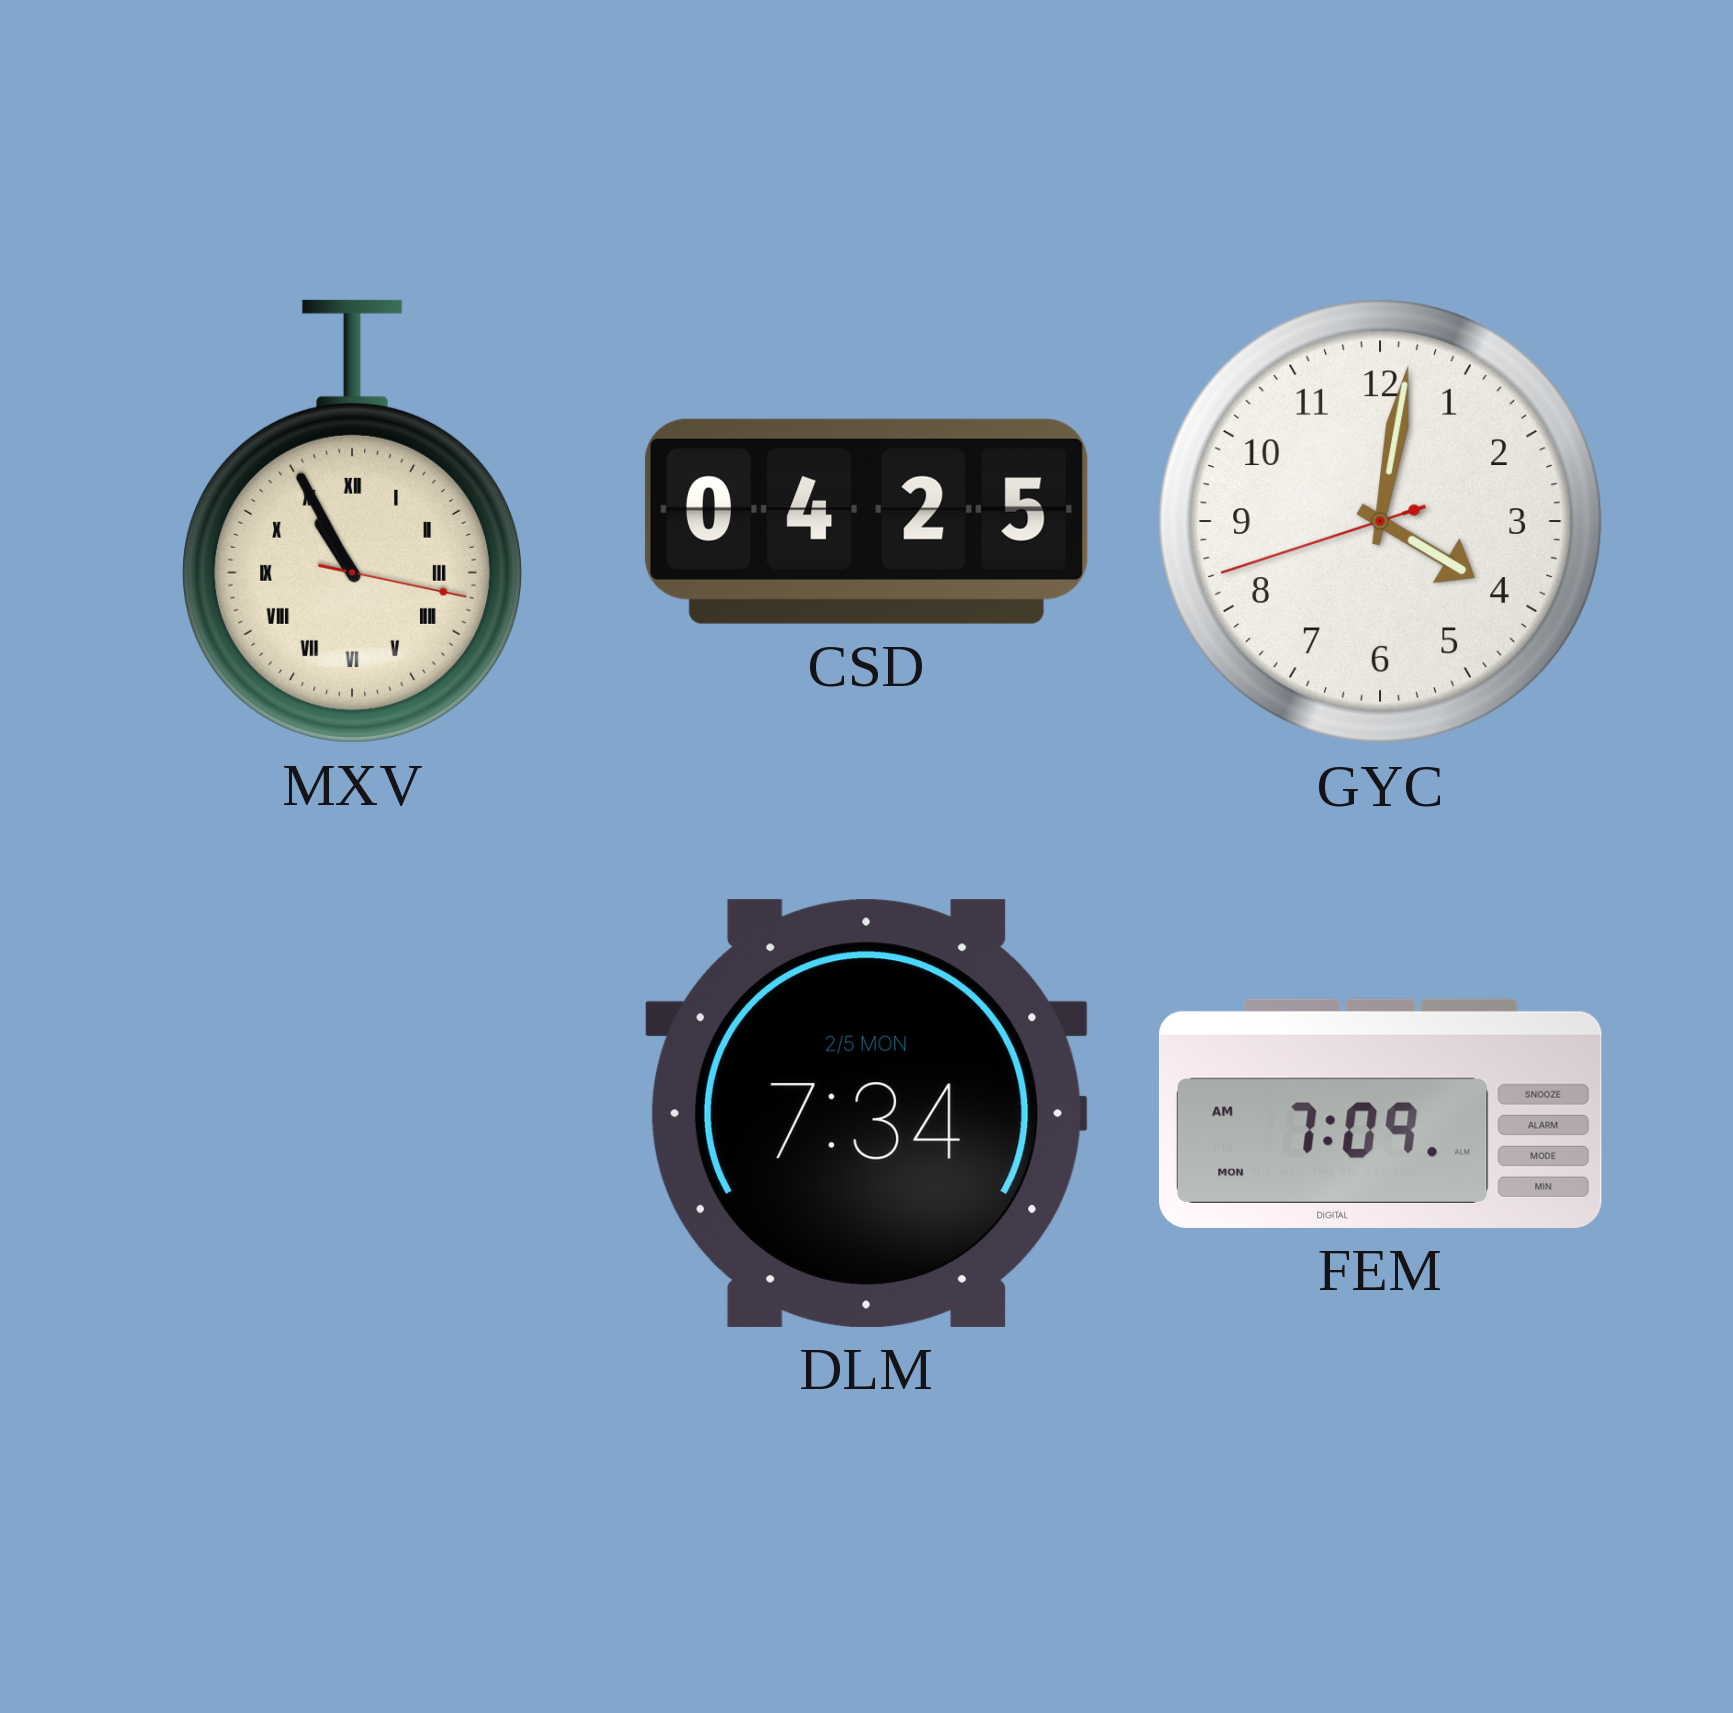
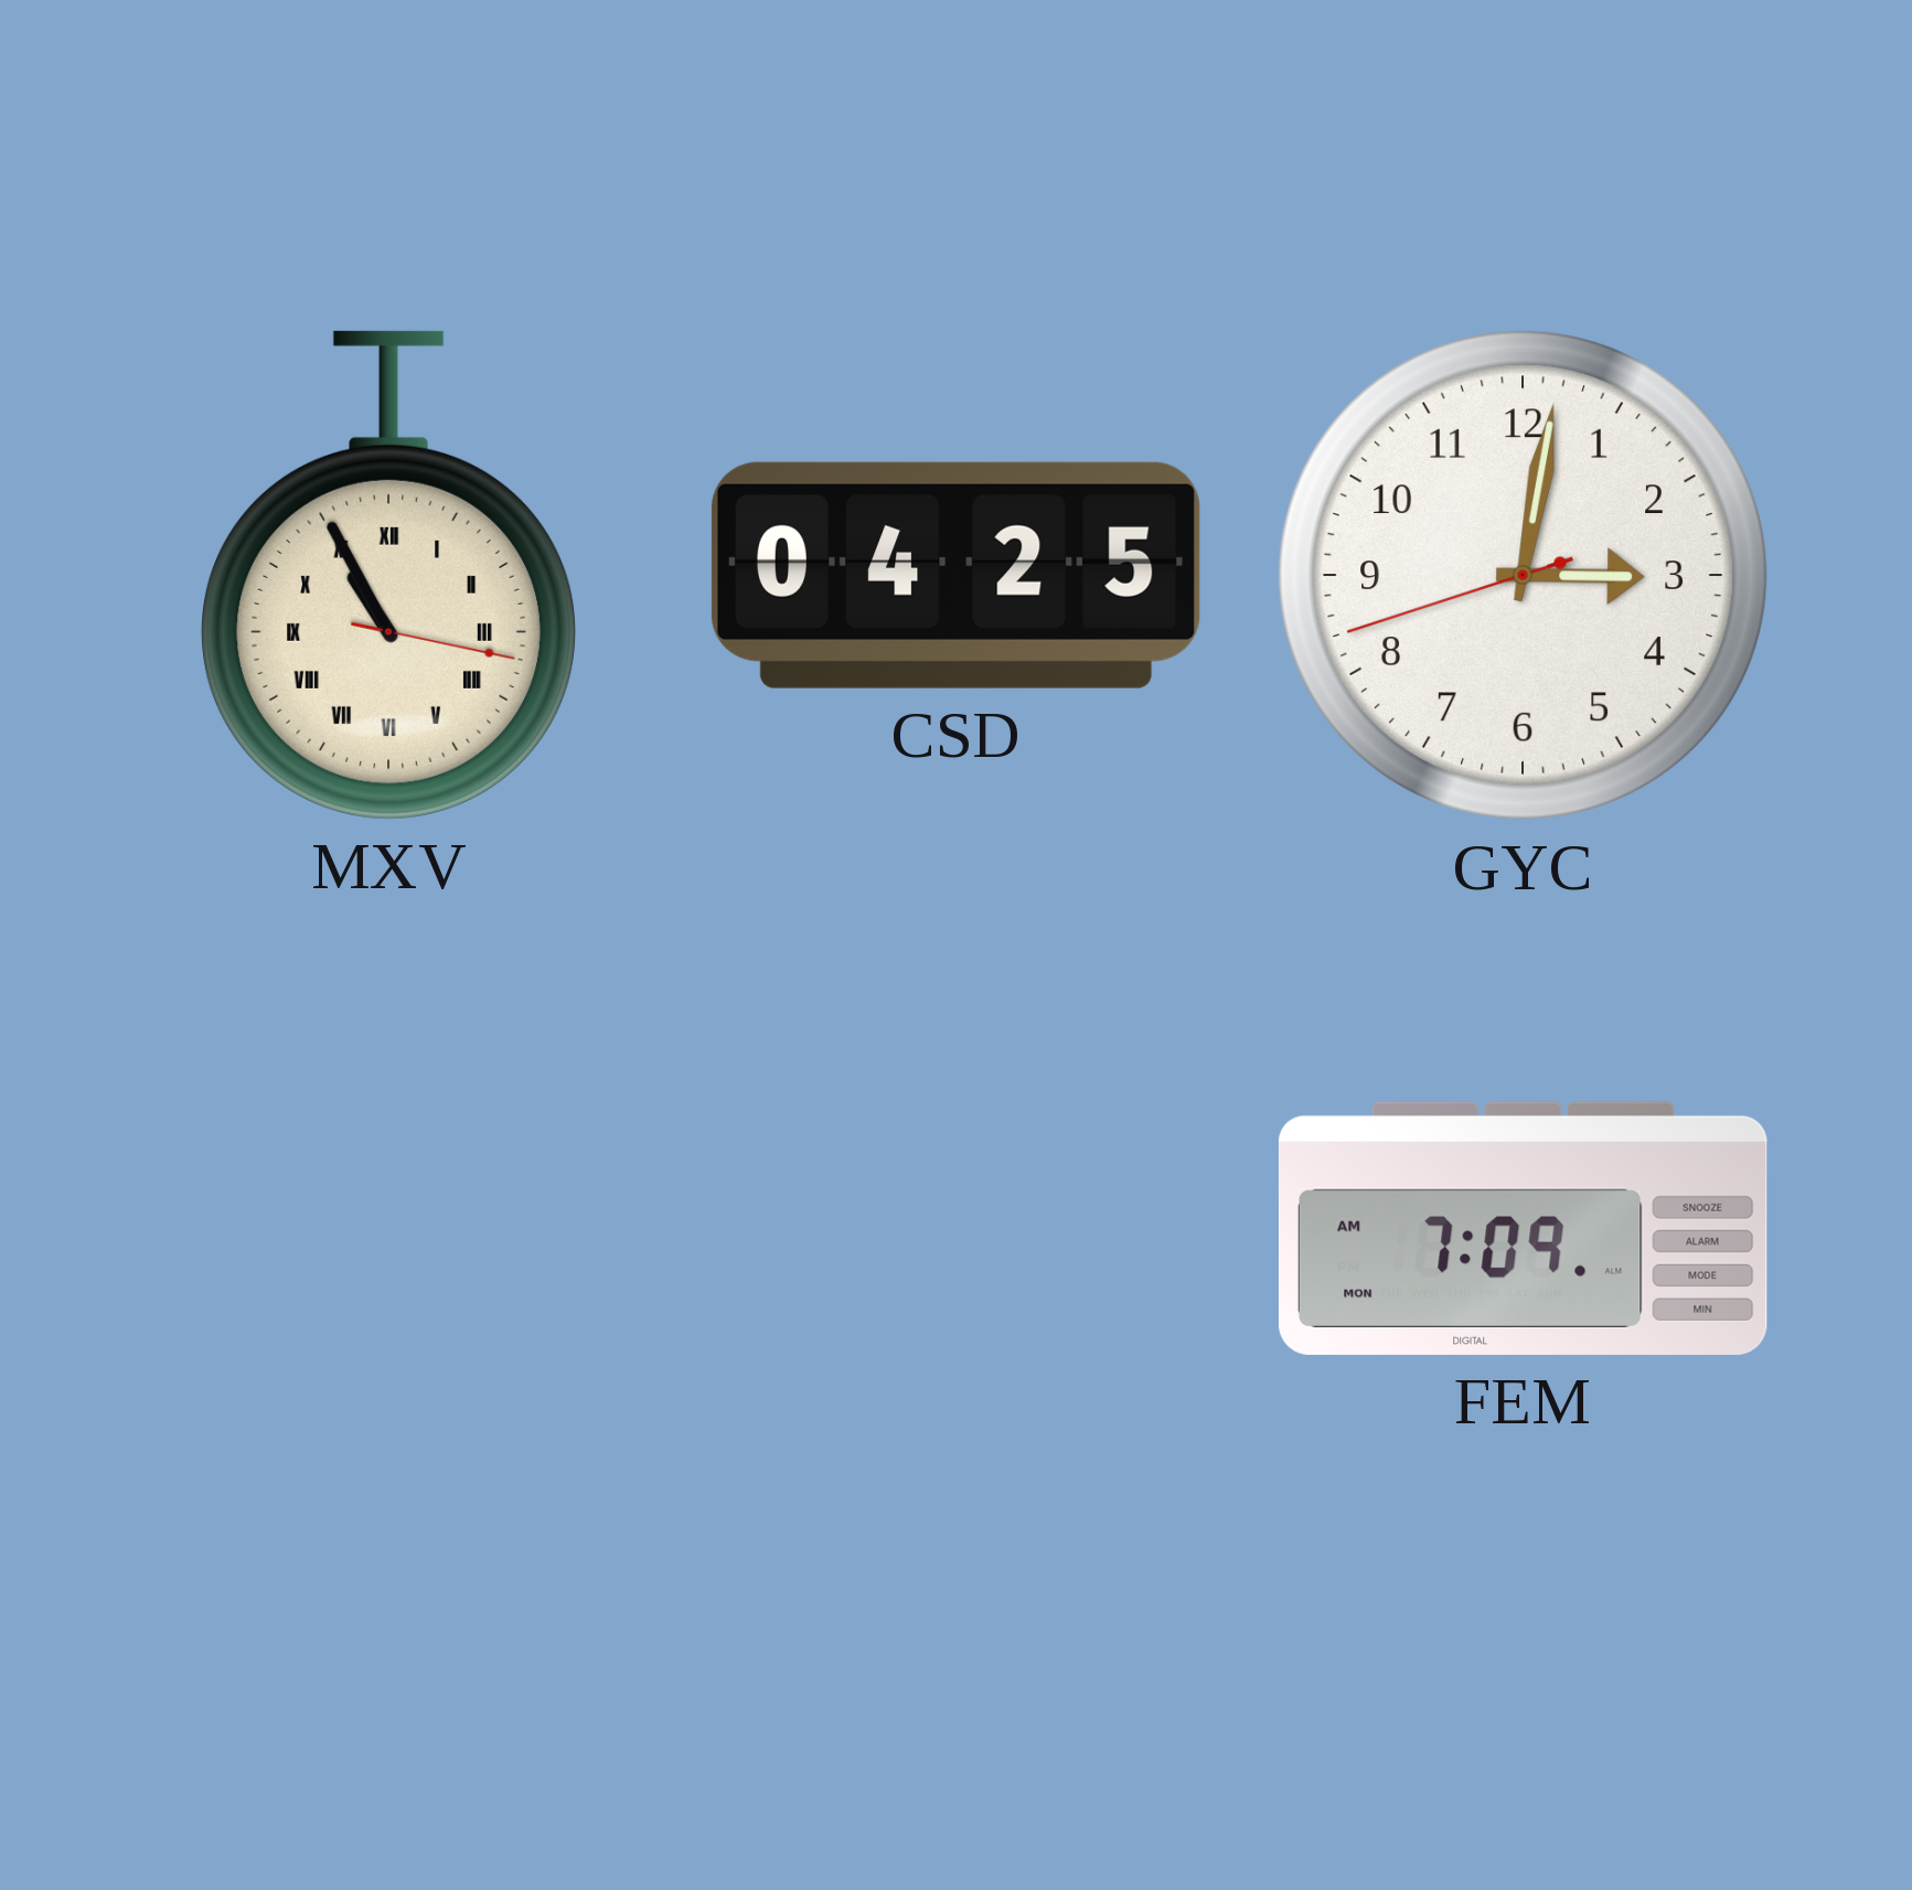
GYC: 4:01 -> 3:01 (1524, 576)
DLM: 7:34 -> none (866, 1113)
